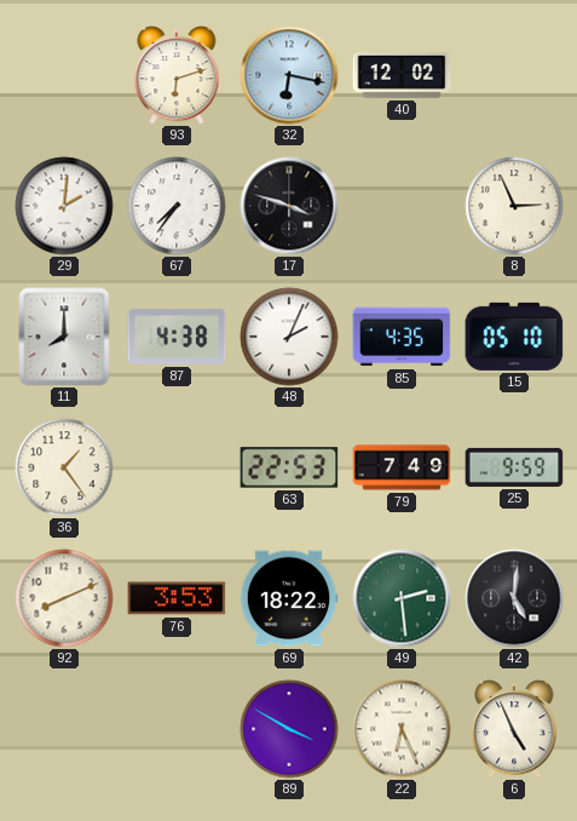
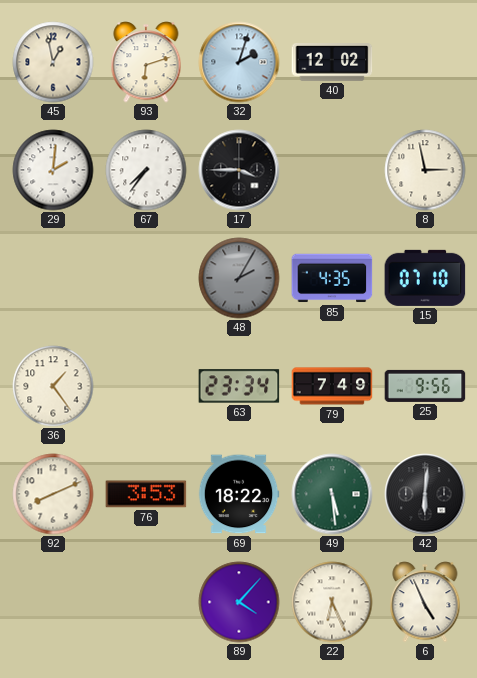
45: none -> 12:58 (53, 62)
32: 6:17 -> 2:03 (239, 62)
17: 3:48 -> 3:45 (239, 170)
8: 2:56 -> 2:58 (425, 170)
11: 8:00 -> none (64, 337)
87: 4:38 -> none (177, 337)
48: 2:04 -> 2:05 (239, 278)
48 dial: white -> grey (239, 278)
15: 05:10 -> 07:10 (425, 278)
63: 22:53 -> 23:34 (239, 386)
25: 9:59 -> 9:56 (425, 386)
49: 2:29 -> 5:29 (332, 494)
42: 5:01 -> 6:01 (425, 494)
89: 3:50 -> 4:07 (239, 602)
